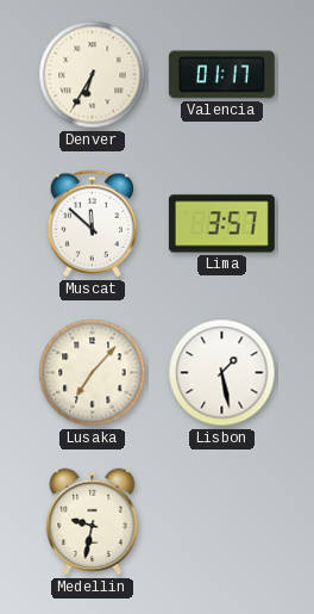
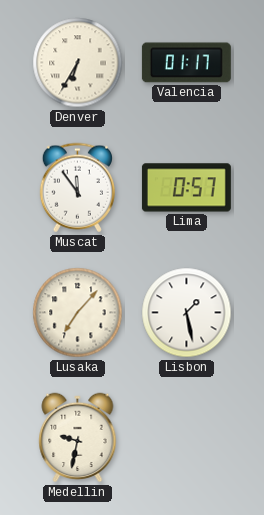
Muscat: 11:52 -> 11:54 (77, 188)
Lima: 3:57 -> 0:57 (186, 188)
